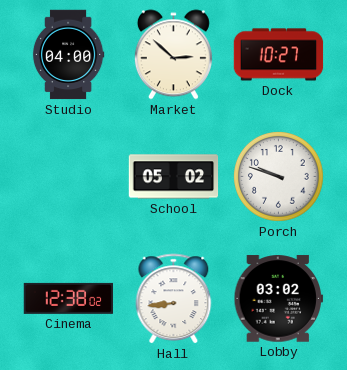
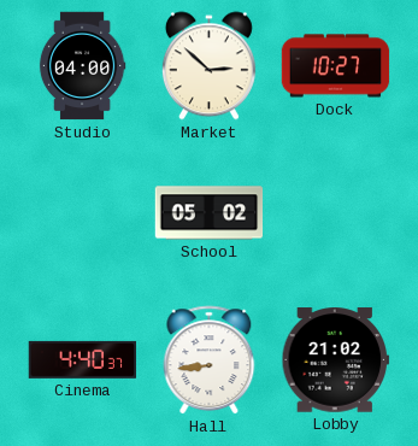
Porch: 9:48 -> none (279, 177)
Cinema: 12:38 -> 4:40 (83, 359)
Lobby: 03:02 -> 21:02 (336, 360)
